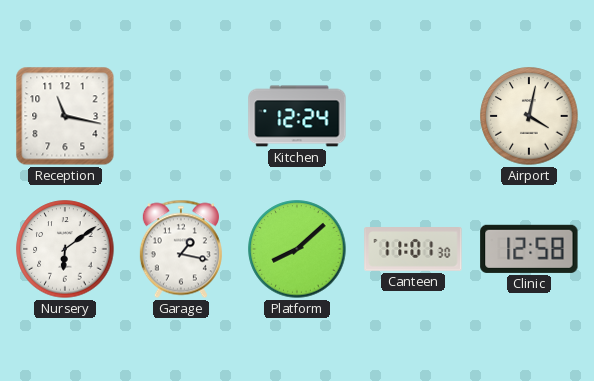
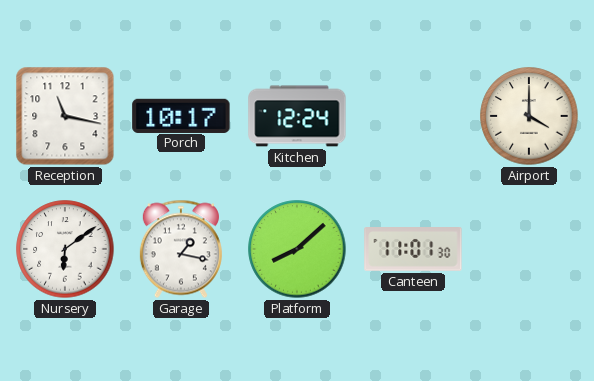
Porch: none -> 10:17 (181, 115)
Airport: 4:02 -> 4:00 (529, 116)
Clinic: 12:58 -> none (529, 249)
